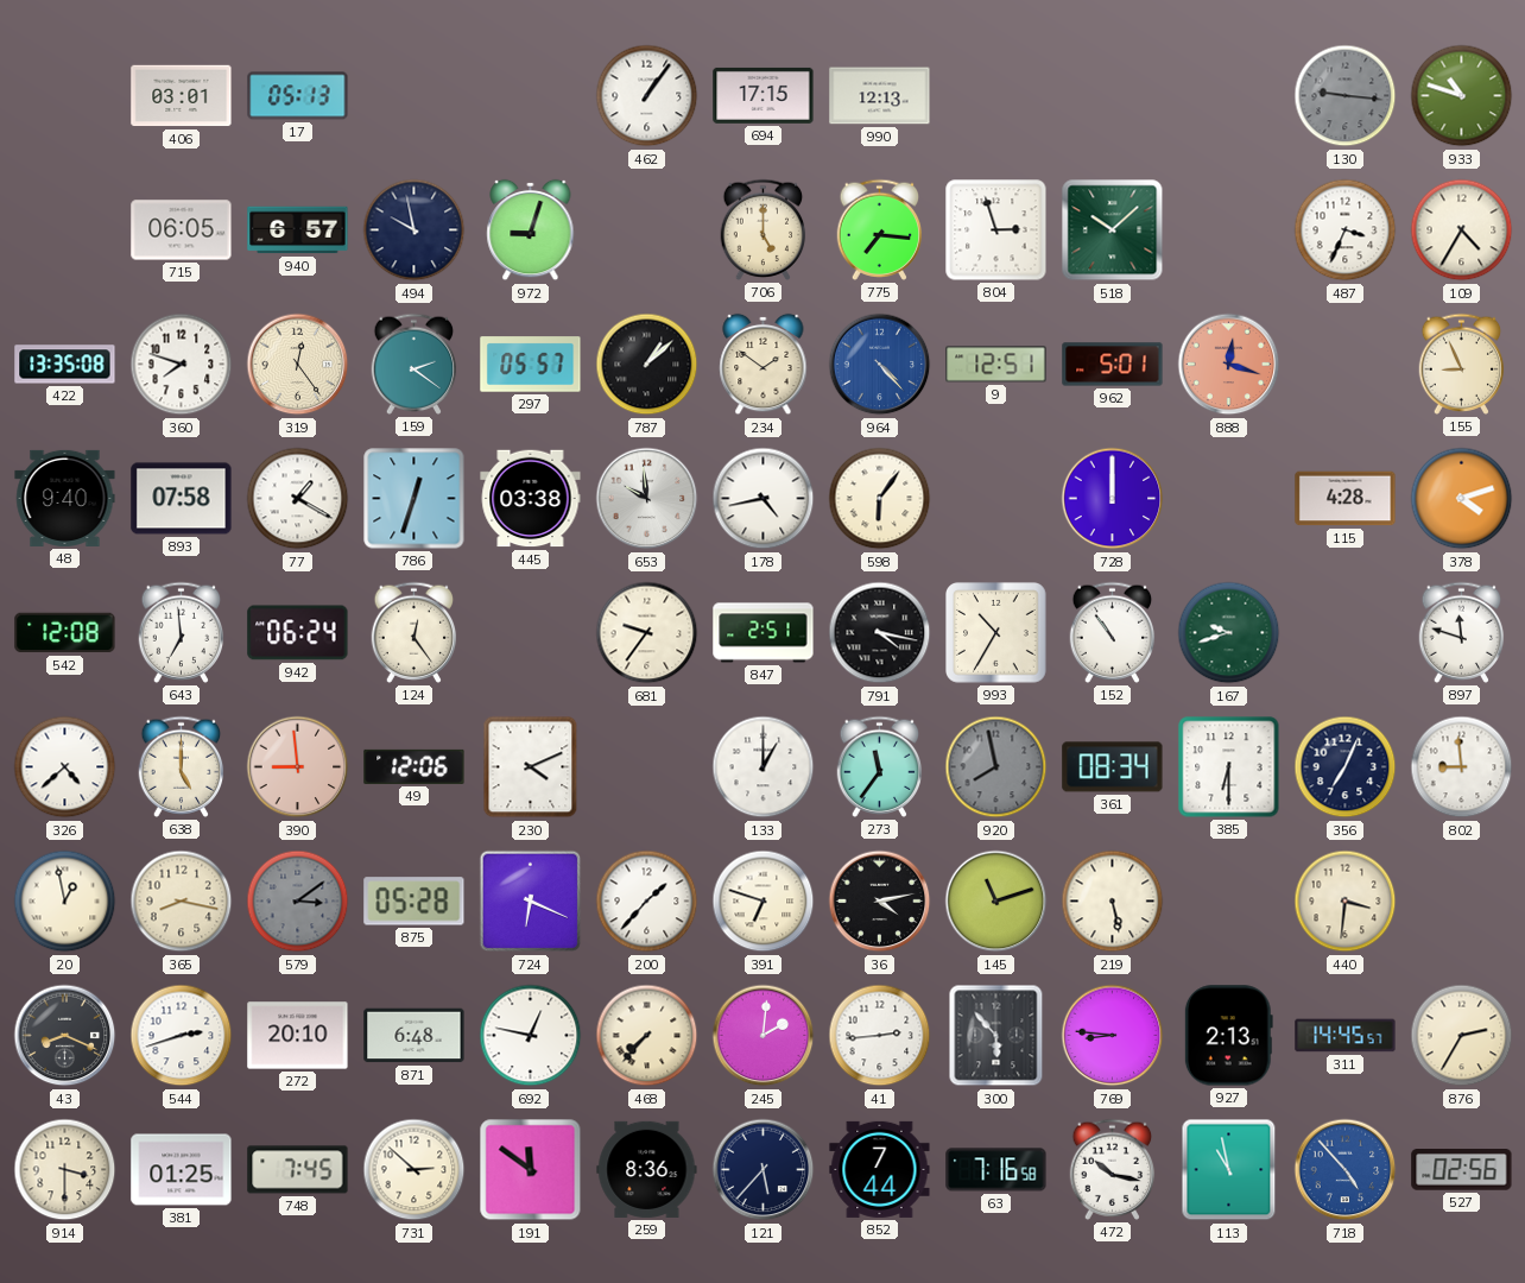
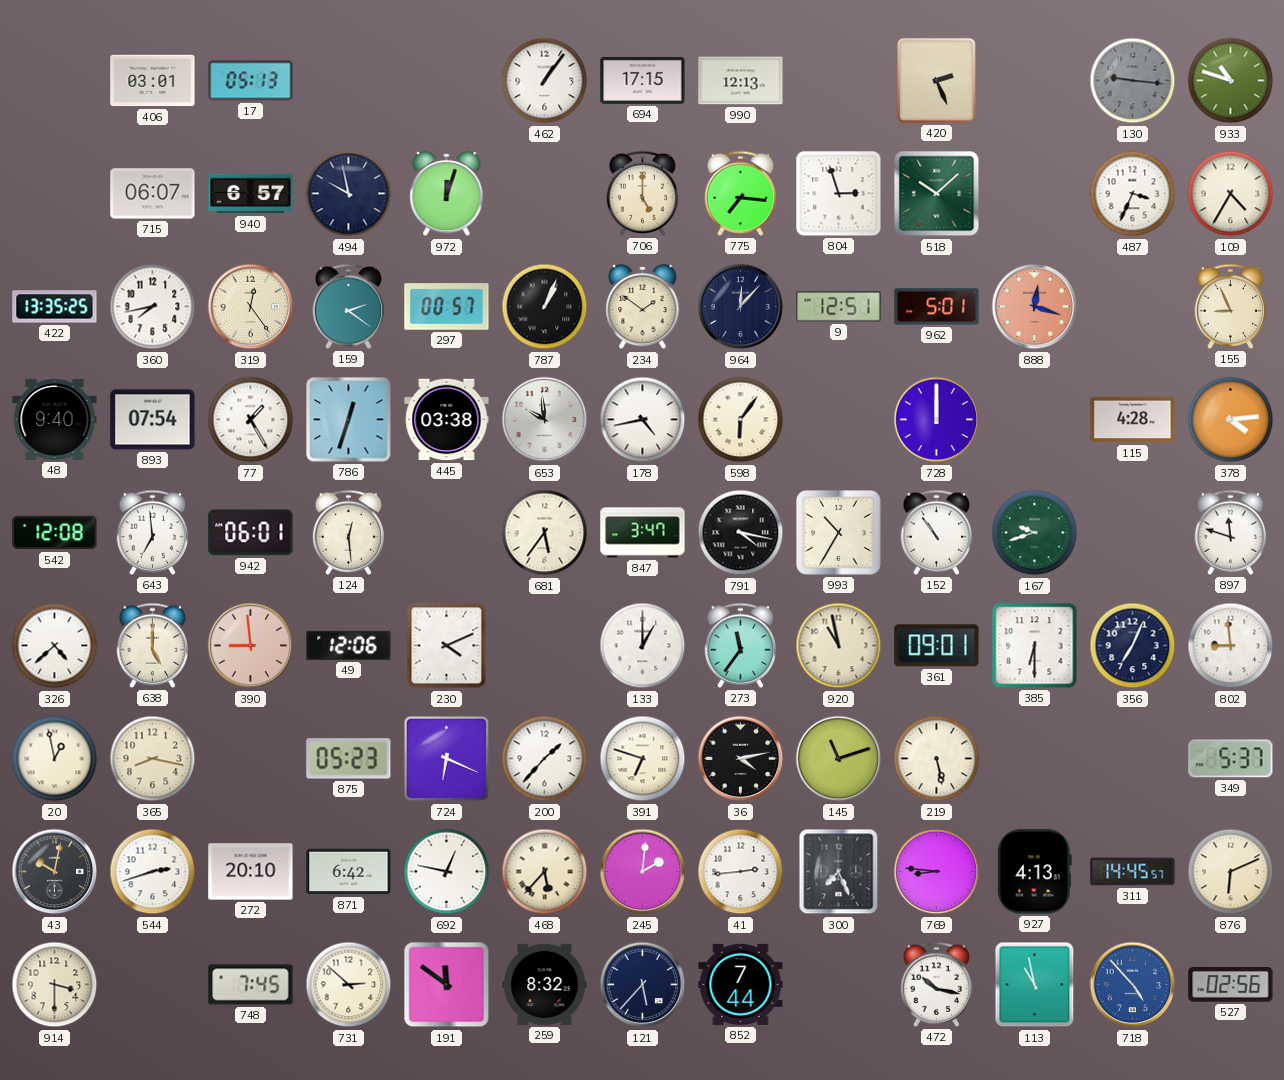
420: none -> 2:26 (936, 80)
715: 06:05 -> 06:07 (153, 194)
972: 9:03 -> 12:03 (447, 194)
422: 13:35:08 -> 13:35:25 (55, 307)
360: 7:48 -> 7:43 (153, 307)
297: 05:57 -> 00:57 (447, 307)
787: 1:08 -> 1:04 (545, 307)
964: 4:23 -> 12:07 (741, 307)
964 dial: blue -> navy (741, 307)
893: 07:58 -> 07:54 (153, 420)
77: 1:20 -> 1:25 (251, 420)
378: 4:12 -> 4:14 (1231, 420)
942: 06:24 -> 06:01 (251, 533)
124: 12:24 -> 12:29 (349, 532)
681: 9:36 -> 5:36 (545, 533)
847: 2:51 -> 3:47 (643, 533)
920: 7:58 -> 10:58 (839, 646)
920 dial: grey -> cream (839, 646)
361: 08:34 -> 09:01 (937, 646)
579: 3:09 -> none (298, 902)
875: 05:28 -> 05:23 (349, 759)
440: 3:31 -> none (1346, 902)
349: none -> 5:37 (1231, 759)
43: 8:19 -> 10:02 (55, 872)
871: 6:48 -> 6:42 (349, 872)
468: 7:37 -> 5:37 (545, 872)
300: 5:53 -> 7:26 (839, 872)
927: 2:13 -> 4:13 (1034, 872)
876: 2:35 -> 6:11 (1231, 872)
381: 01:25 -> none (182, 1170)
259: 8:36 -> 8:32 (545, 984)
63: 7:16 -> none (996, 1170)
